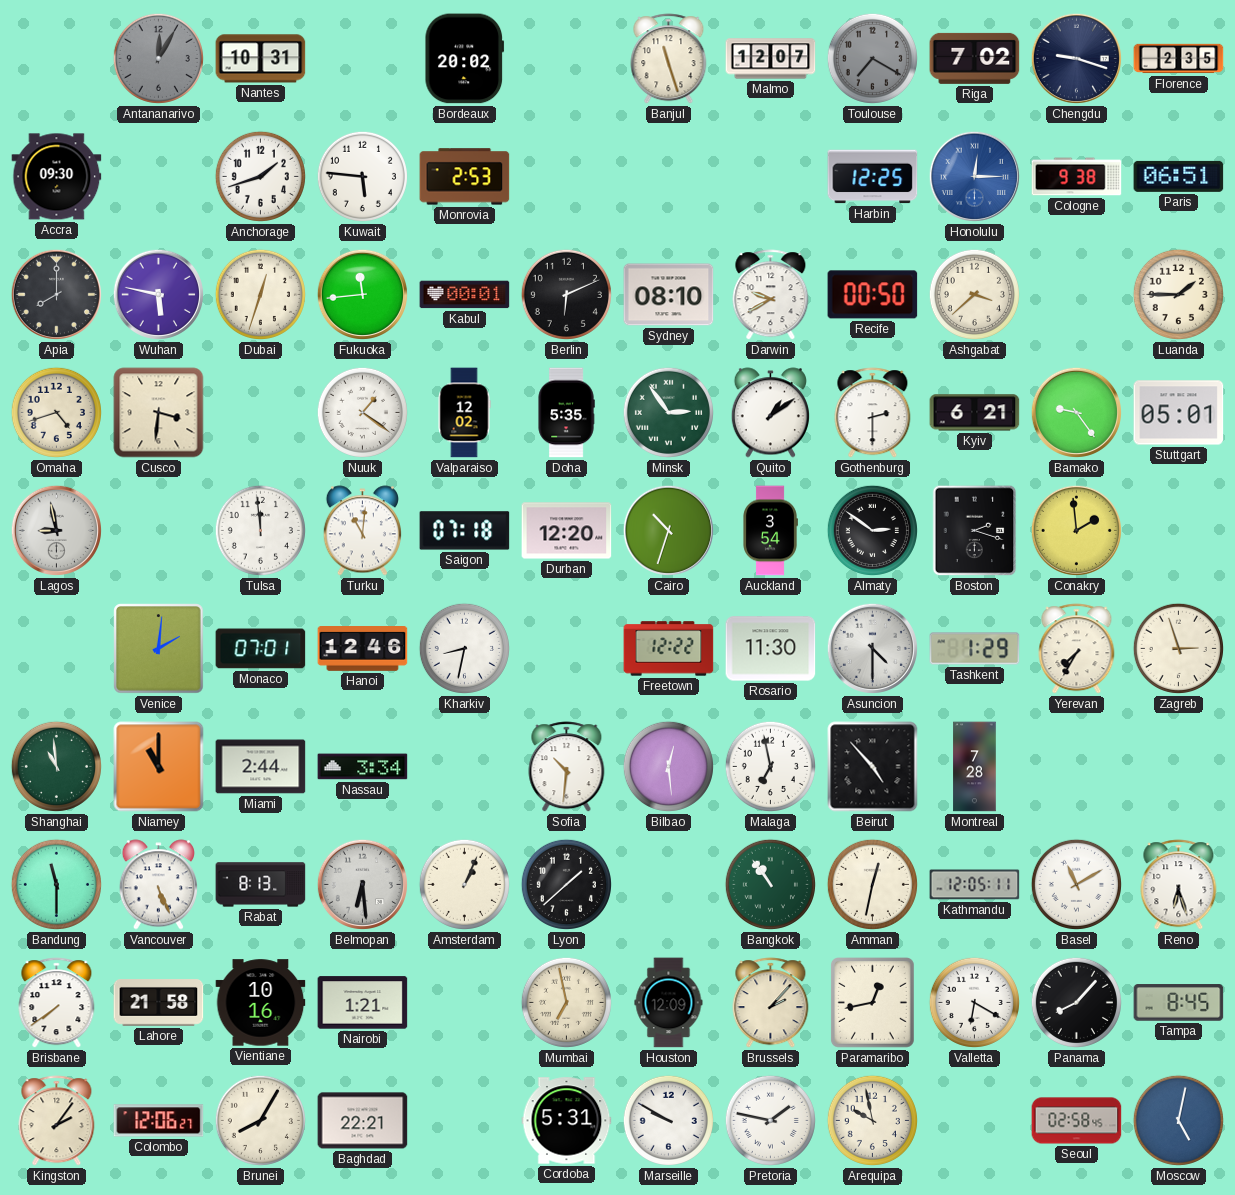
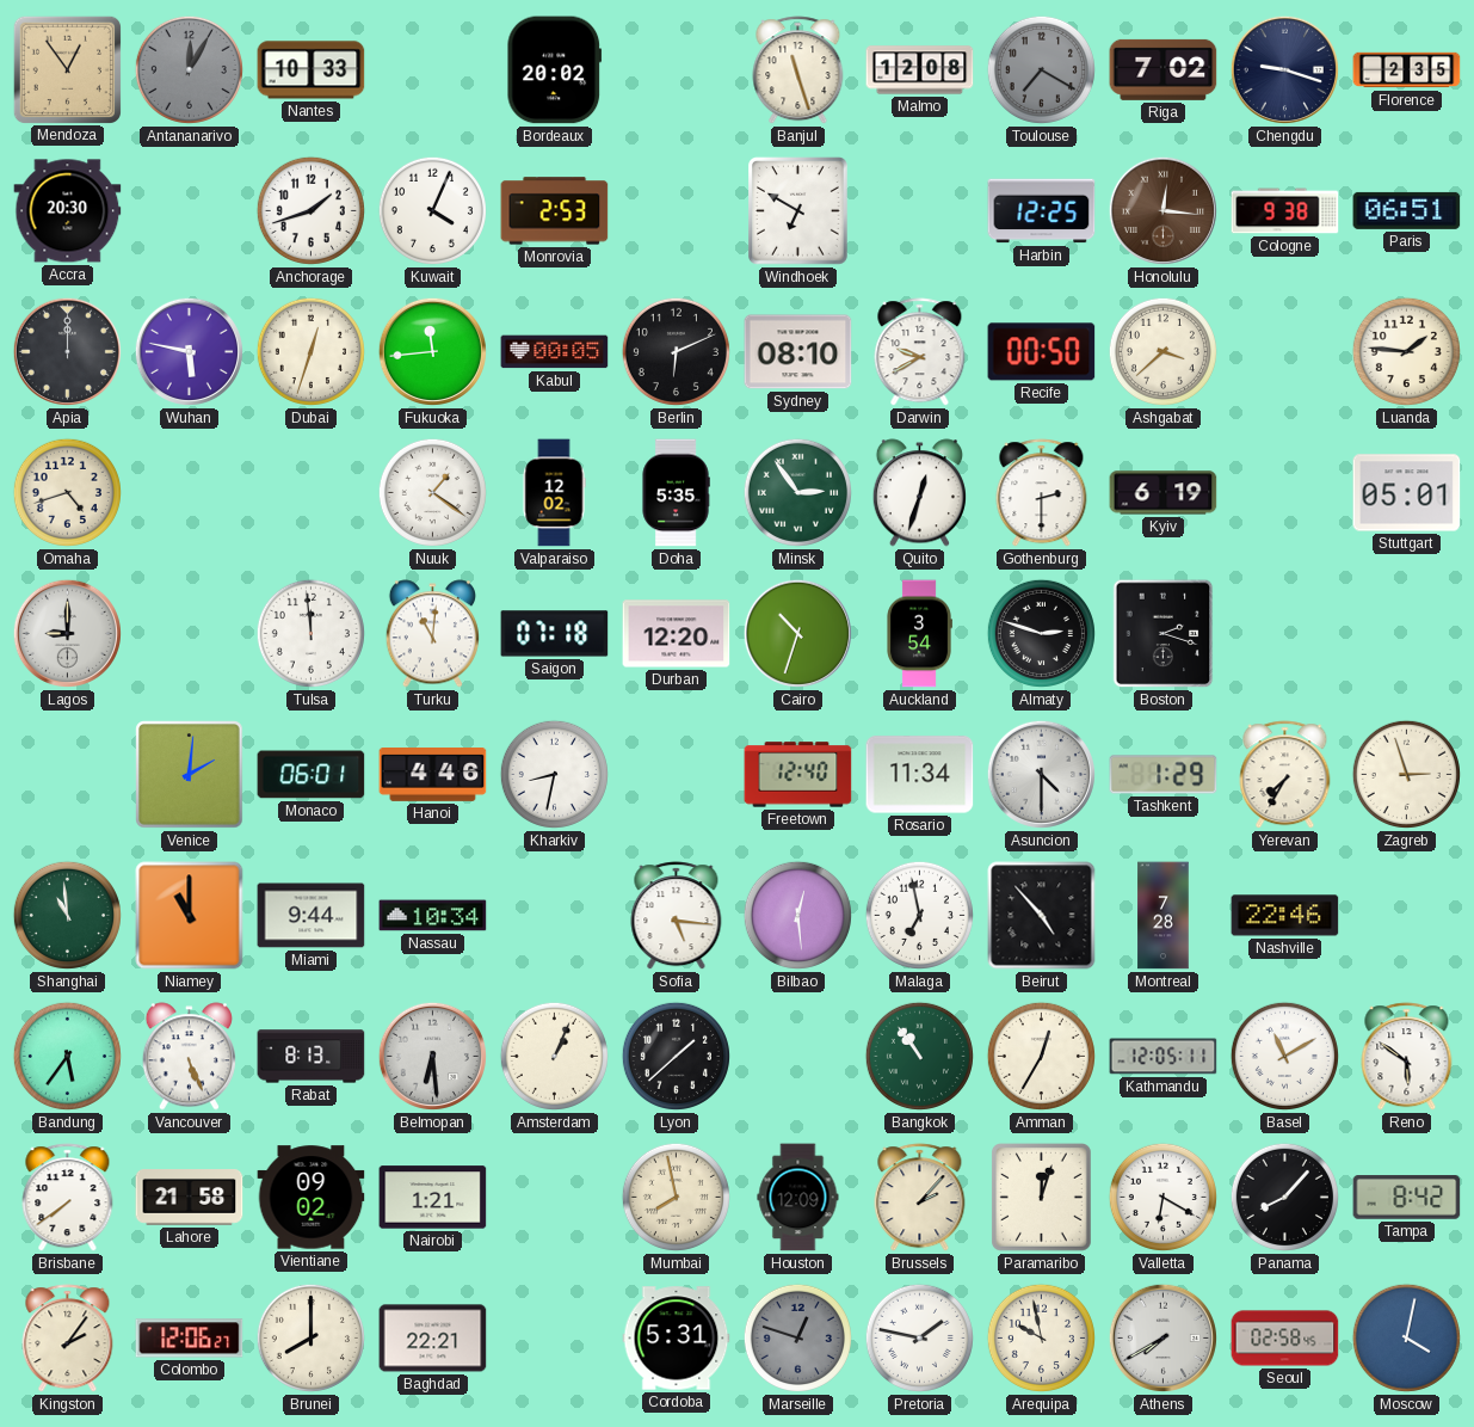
Mendoza: none -> 12:54 (67, 69)
Nantes: 10:31 -> 10:33 (312, 70)
Malmo: 12:07 -> 12:08 (920, 70)
Accra: 09:30 -> 20:30 (68, 211)
Kuwait: 5:46 -> 4:04 (432, 210)
Windhoek: none -> 6:50 (798, 211)
Honolulu: 12:15 -> 12:16 (1162, 210)
Honolulu dial: blue -> brown (1162, 210)
Apia: 8:00 -> 12:00 (67, 351)
Kabul: 00:01 -> 00:05 (555, 352)
Luanda: 1:45 -> 1:46 (1406, 351)
Cusco: 3:31 -> none (159, 413)
Quito: 1:09 -> 12:33 (919, 493)
Kyiv: 6:21 -> 6:19 (1164, 493)
Bamako: 9:24 -> none (1076, 412)
Lagos: 8:58 -> 9:00 (67, 633)
Almaty: 2:51 -> 2:48 (1041, 633)
Conakry: 1:59 -> none (1076, 530)
Monaco: 07:01 -> 06:01 (312, 775)
Hanoi: 12:46 -> 4:46 (433, 775)
Freetown: 12:22 -> 12:40 (798, 775)
Rosario: 11:30 -> 11:34 (920, 775)
Miami: 2:44 -> 9:44 (312, 916)
Nassau: 3:34 -> 10:34 (433, 916)
Sofia: 10:31 -> 5:16 (677, 916)
Nashville: none -> 22:46 (1285, 916)
Bandung: 11:30 -> 5:36 (67, 1056)
Amman: 12:32 -> 12:35 (1041, 1056)
Reno: 6:27 -> 5:51 (1407, 1057)
Vientiane: 10:16 -> 09:02 (312, 1198)
Mumbai: 6:58 -> 7:58 (676, 1197)
Paramaribo: 12:43 -> 12:03 (1042, 1198)
Tampa: 8:45 -> 8:42 (1407, 1198)
Brunei: 8:05 -> 8:00 (310, 1337)
Marseille: 9:50 -> 12:48 (797, 1337)
Marseille dial: white -> grey (797, 1337)
Athens: none -> 7:40 (1162, 1337)
Moscow: 5:02 -> 4:02 (1406, 1337)
